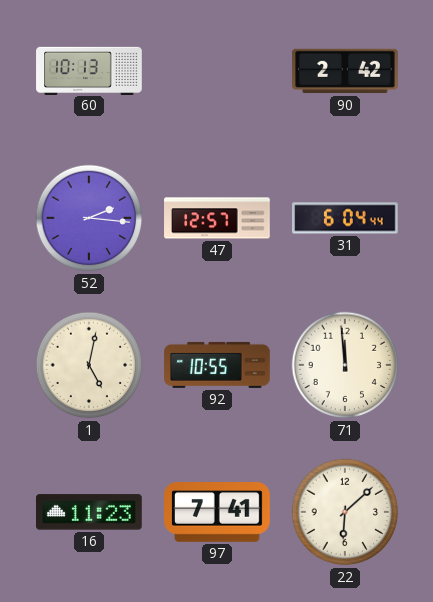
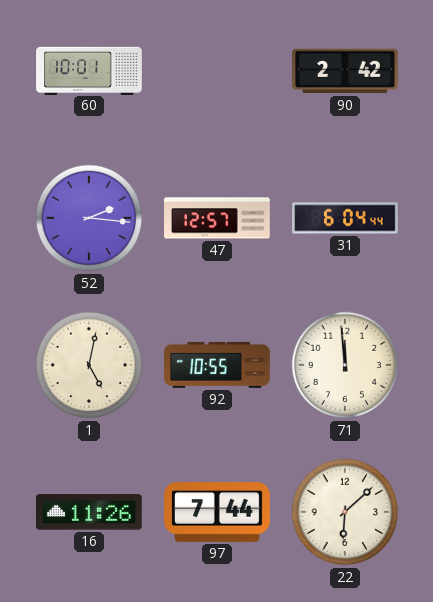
60: 10:13 -> 10:01 (89, 70)
16: 11:23 -> 11:26 (90, 512)
97: 7:41 -> 7:44 (217, 512)
